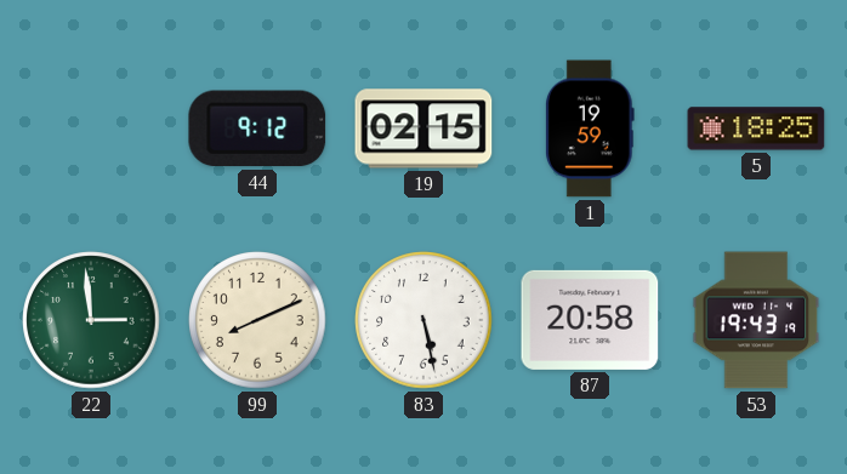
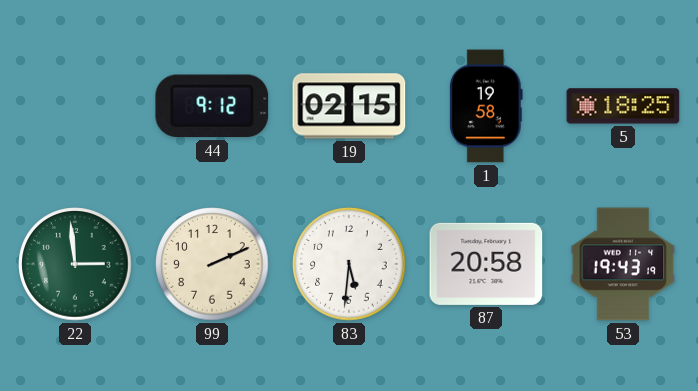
1: 19:59 -> 19:58 (486, 106)
99: 8:11 -> 2:11 (212, 264)
83: 5:28 -> 5:31 (349, 264)
